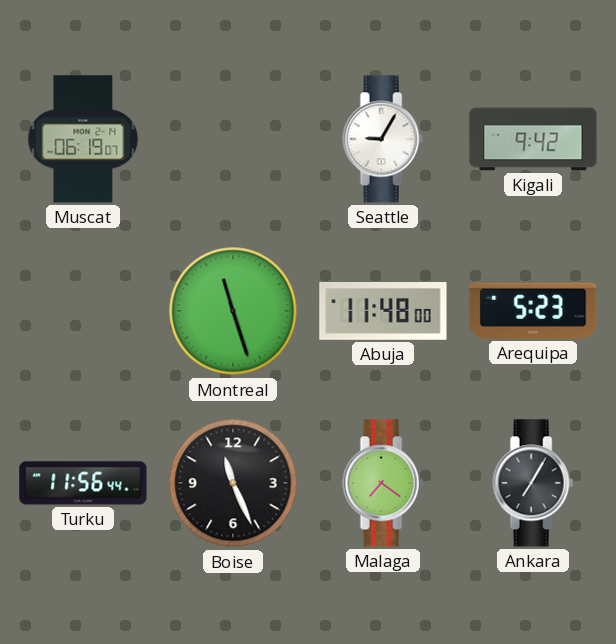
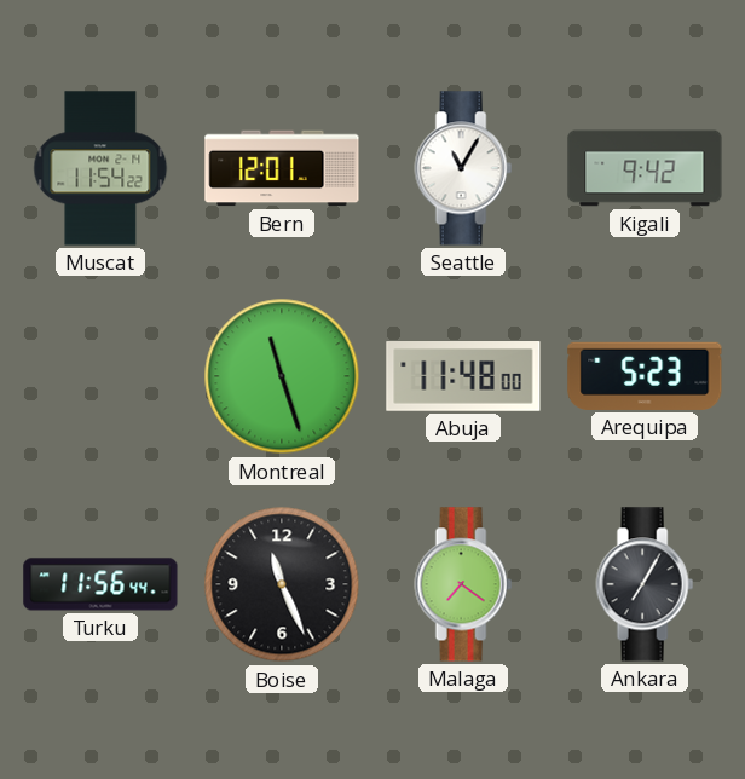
Muscat: 06:19 -> 11:54 (100, 168)
Bern: none -> 12:01 (282, 168)
Seattle: 9:05 -> 11:05 (463, 168)
